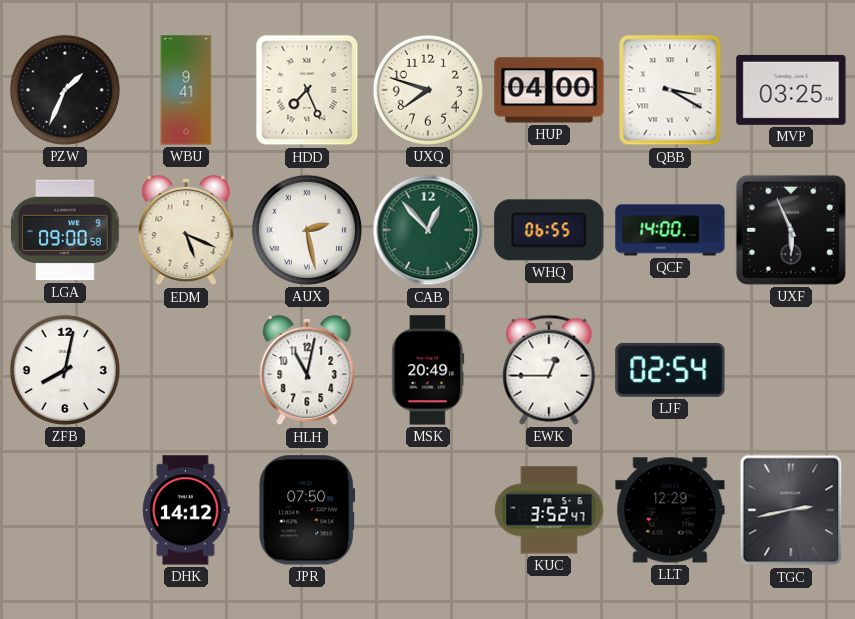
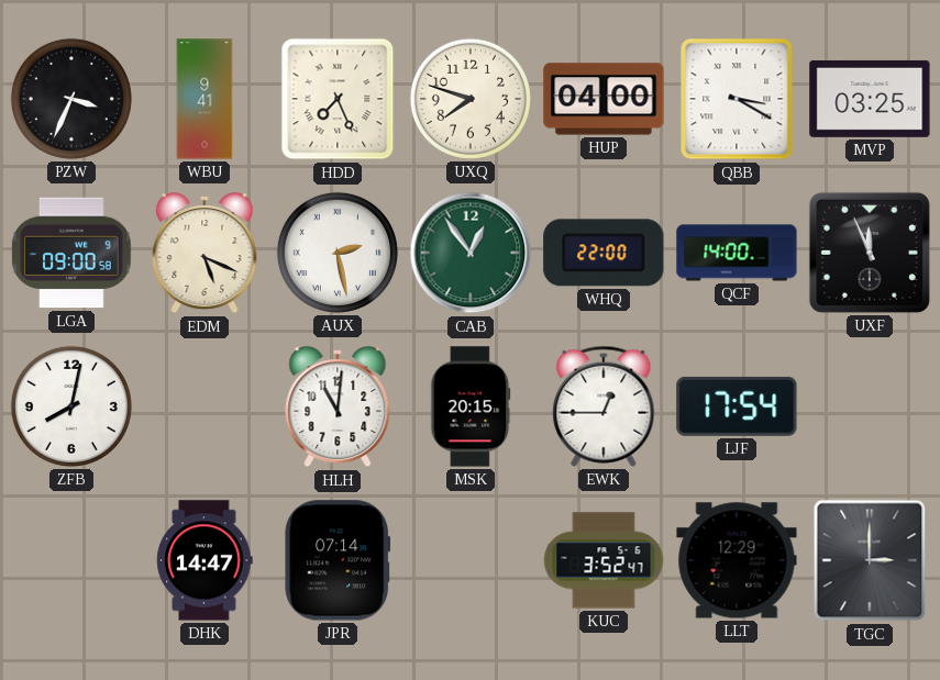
PZW: 1:34 -> 3:34 (71, 99)
CAB: 12:53 -> 12:54 (471, 253)
WHQ: 06:55 -> 22:00 (604, 253)
UXF: 5:56 -> 11:56 (870, 253)
HLH: 11:02 -> 11:01 (338, 406)
MSK: 20:49 -> 20:15 (471, 406)
LJF: 02:54 -> 17:54 (737, 406)
DHK: 14:12 -> 14:47 (204, 560)
JPR: 07:50 -> 07:14 (338, 560)
TGC: 2:43 -> 3:00 (870, 560)
